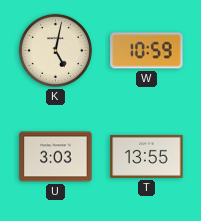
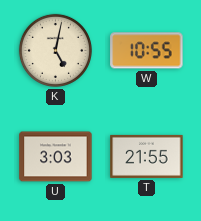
W: 10:59 -> 10:55 (147, 51)
T: 13:55 -> 21:55 (147, 156)
